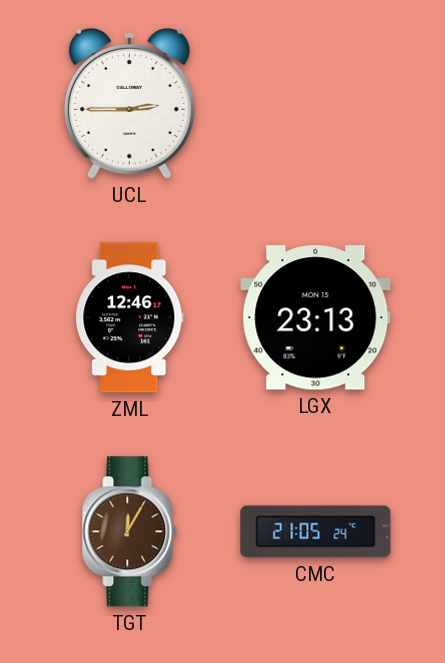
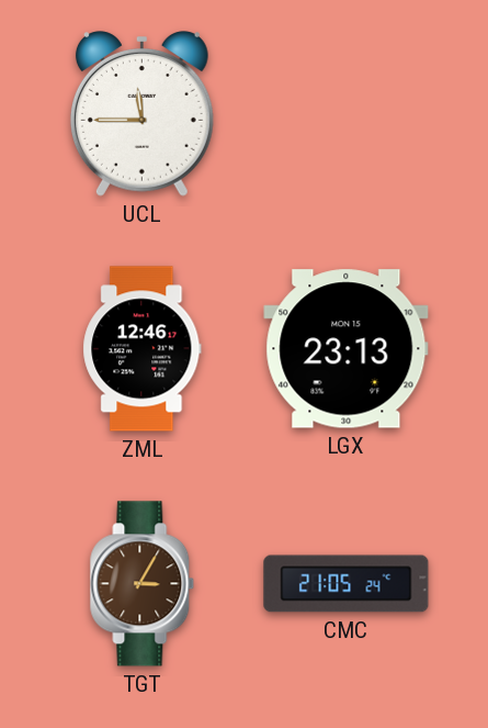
UCL: 2:45 -> 11:45 (141, 114)
TGT: 12:05 -> 3:05 (143, 584)
